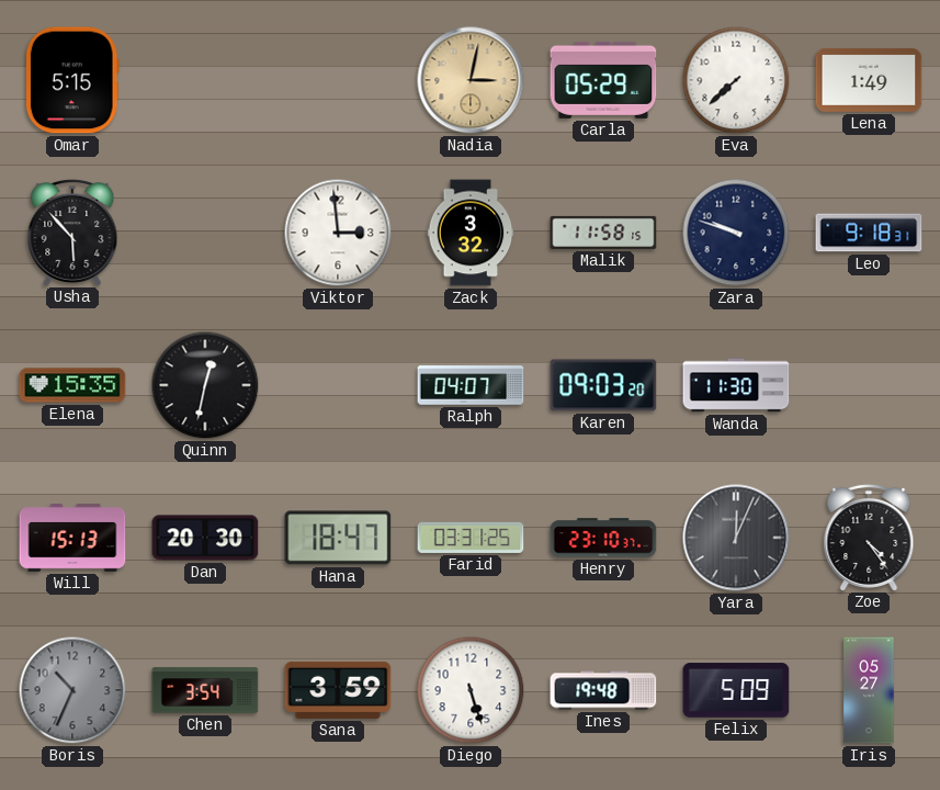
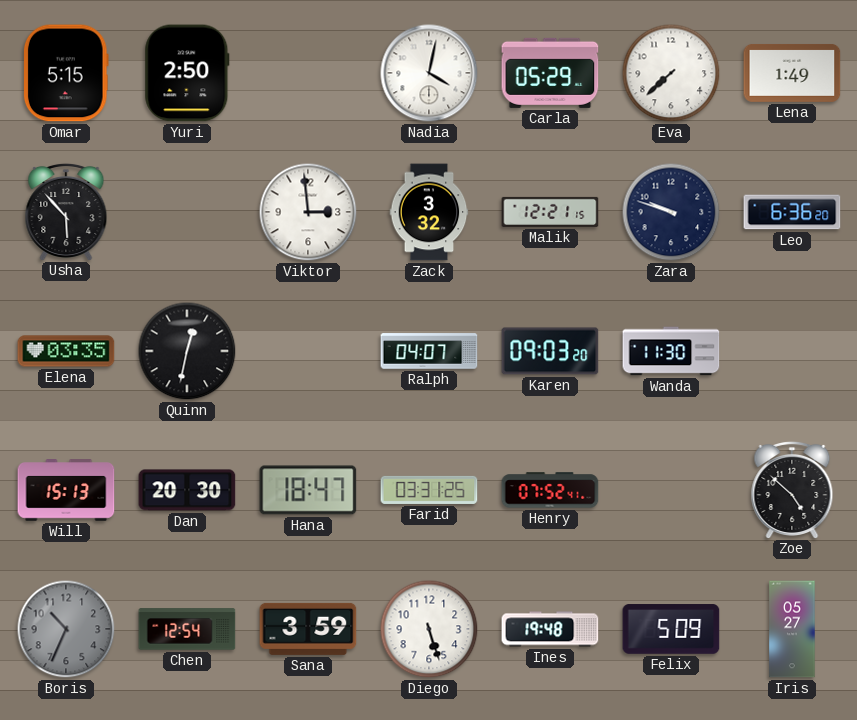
Yuri: none -> 2:50 (187, 73)
Nadia: 3:02 -> 4:02 (429, 73)
Nadia dial: champagne -> white (429, 73)
Malik: 11:58 -> 12:21 (550, 212)
Leo: 9:18 -> 6:36 (792, 212)
Elena: 15:35 -> 03:35 (66, 351)
Henry: 23:10 -> 07:52 (550, 490)
Yara: 12:04 -> none (736, 538)
Zoe: 4:24 -> 4:52 (792, 489)
Chen: 3:54 -> 12:54 (187, 629)
